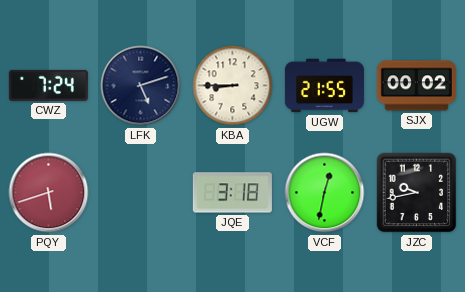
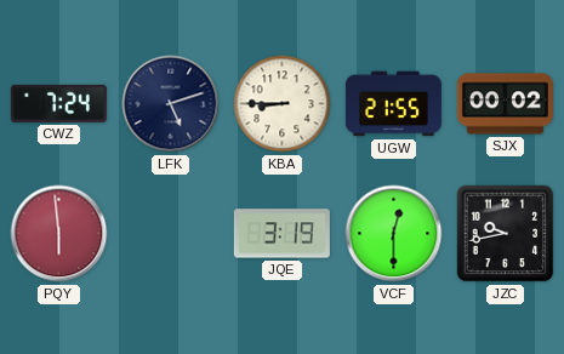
PQY: 5:42 -> 5:59 (59, 234)
JQE: 3:18 -> 3:19 (281, 234)
VCF: 12:32 -> 12:30 (394, 234)
